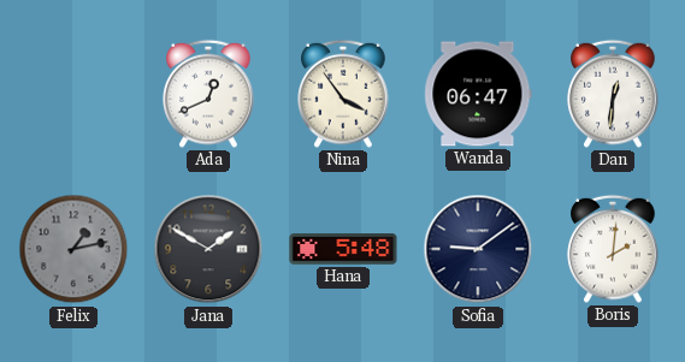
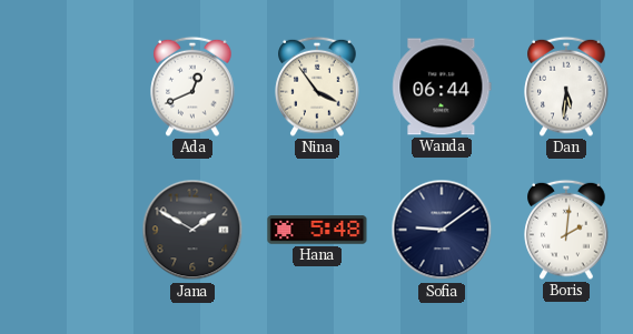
Wanda: 06:47 -> 06:44 (442, 87)
Dan: 12:31 -> 5:31 (566, 87)
Felix: 1:13 -> none (73, 249)
